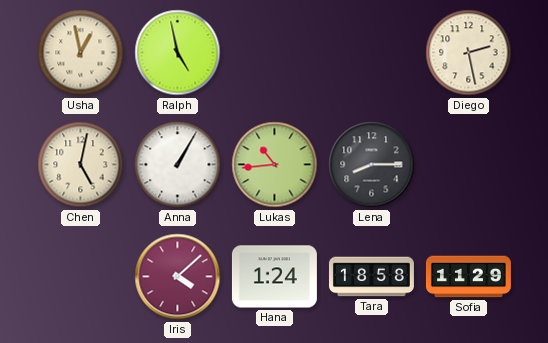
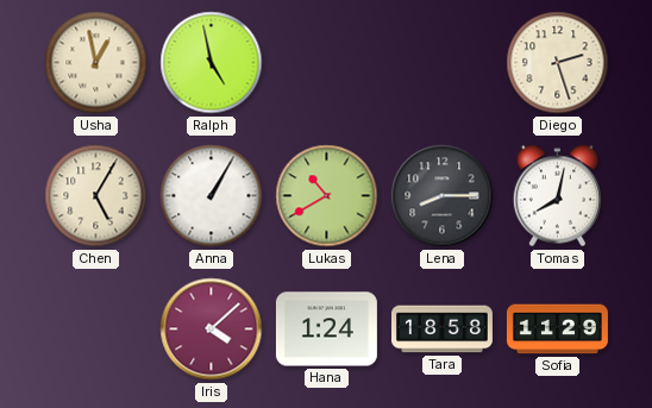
Diego: 2:28 -> 2:27 (558, 63)
Chen: 5:02 -> 5:05 (96, 196)
Lukas: 10:44 -> 10:40 (327, 196)
Tomas: none -> 8:02 (557, 196)
